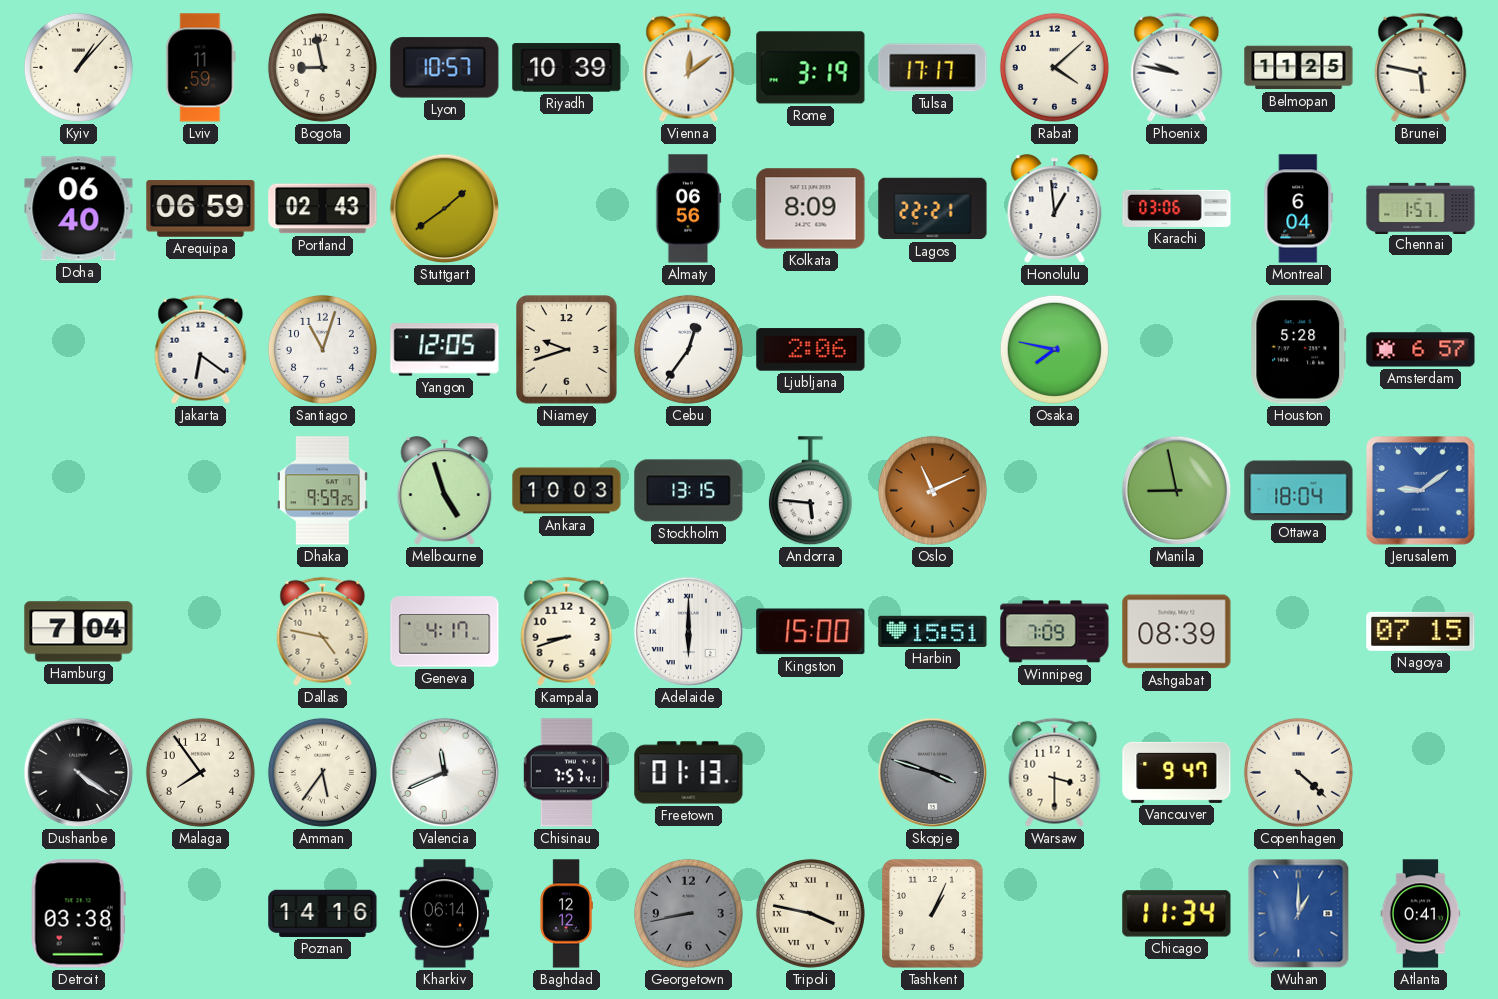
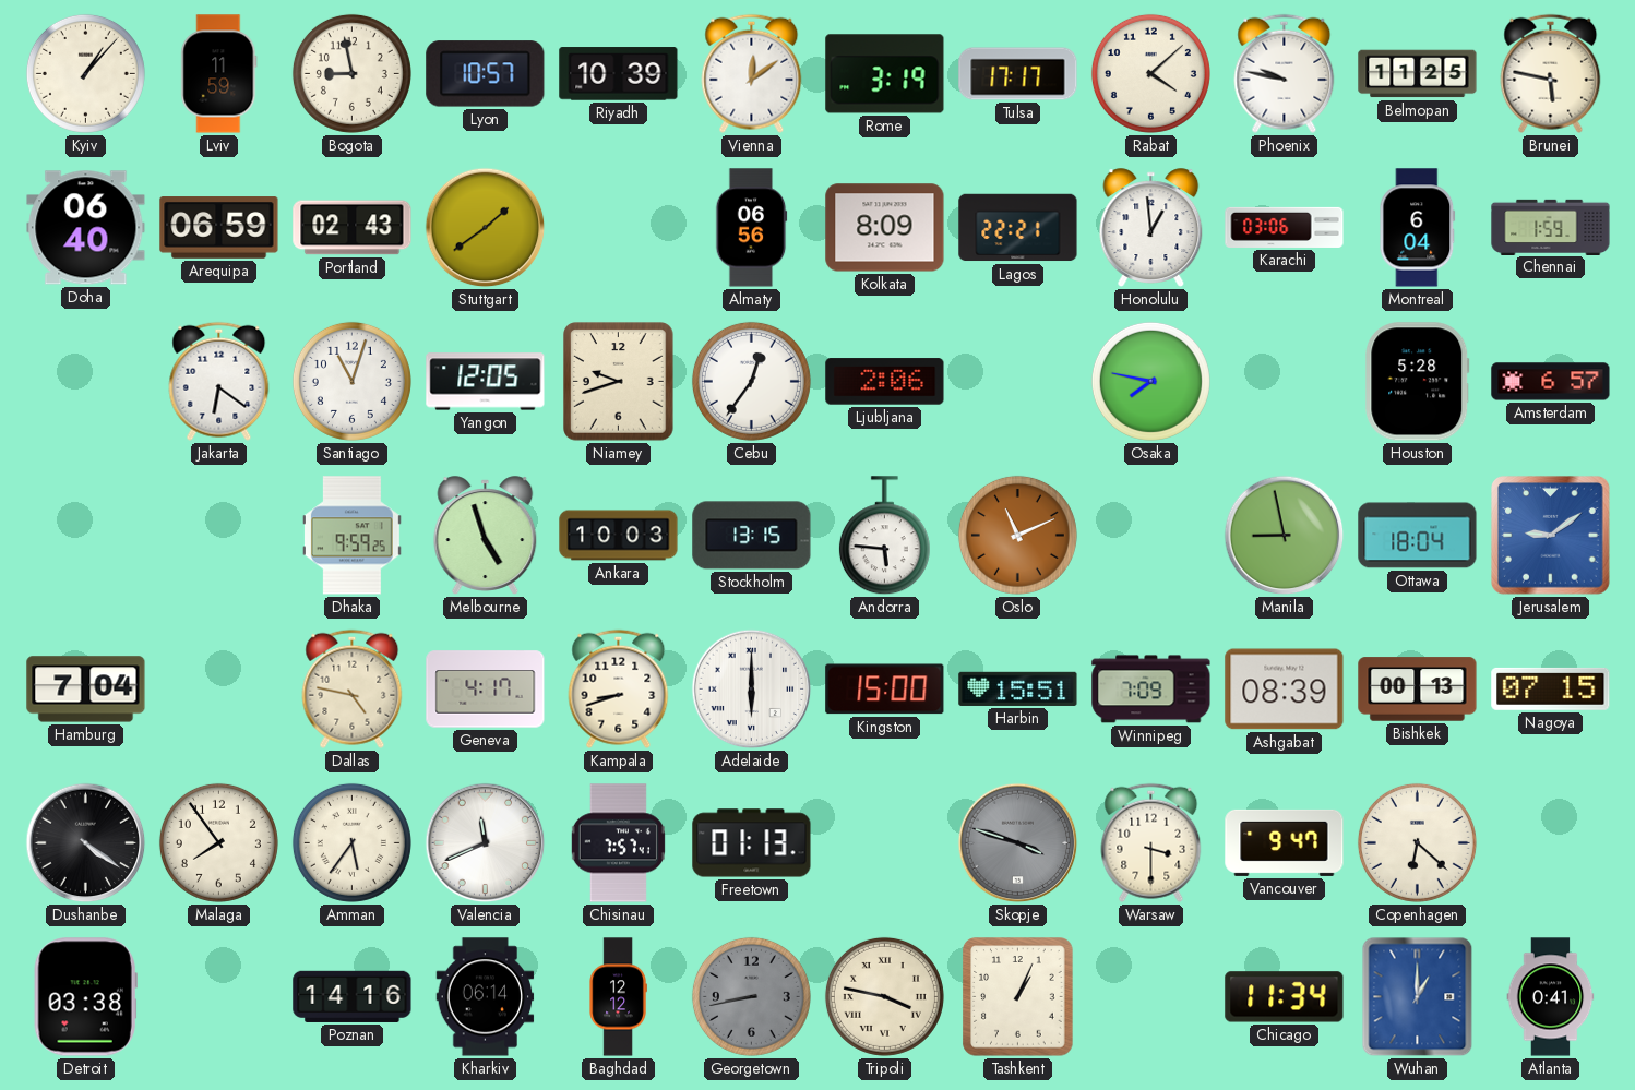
Chennai: 1:57 -> 1:59 (1551, 227)
Bishkek: none -> 00:13 (1418, 690)
Copenhagen: 4:22 -> 6:22 (1417, 842)
